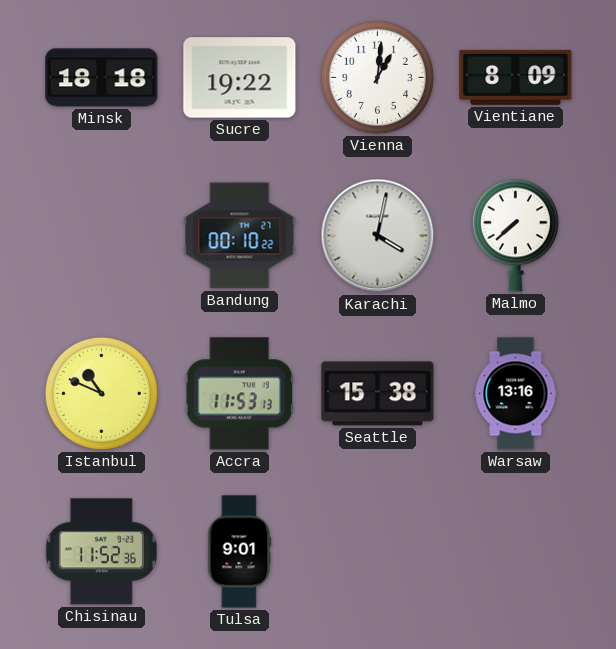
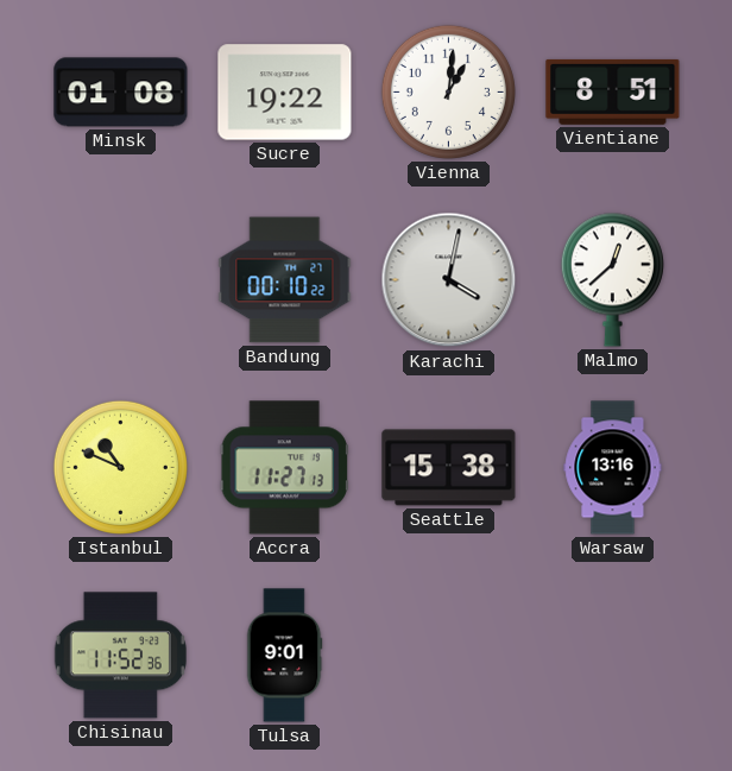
Minsk: 18:18 -> 01:08 (121, 93)
Vientiane: 8:09 -> 8:51 (613, 91)
Malmo: 7:38 -> 12:38 (612, 279)
Accra: 11:53 -> 11:27 (284, 468)
